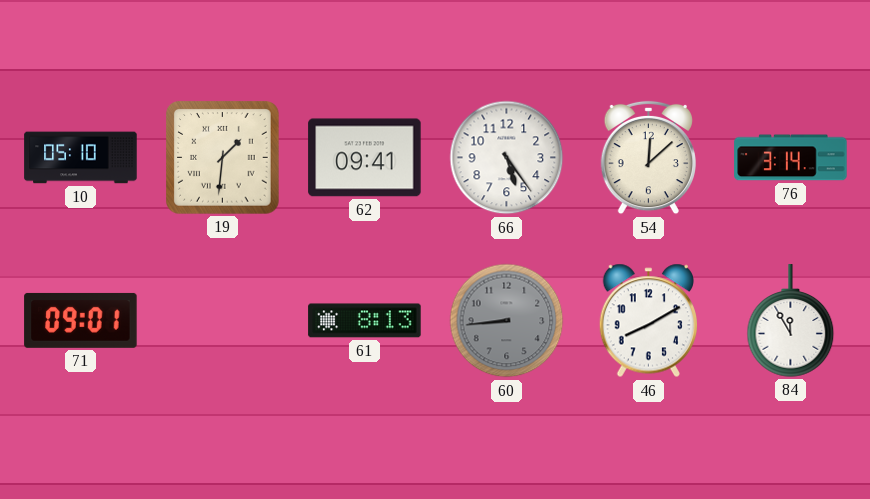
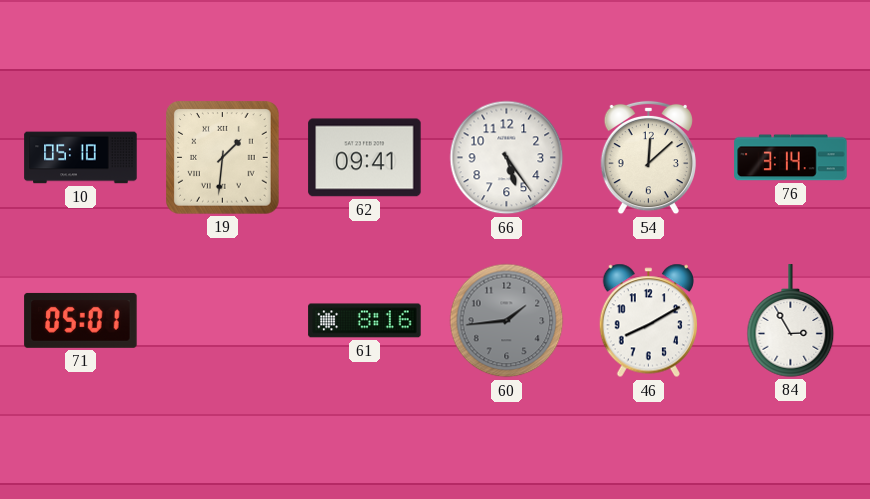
71: 09:01 -> 05:01 (81, 320)
61: 8:13 -> 8:16 (365, 321)
60: 8:44 -> 1:44 (507, 321)
84: 11:55 -> 2:55 (791, 321)
